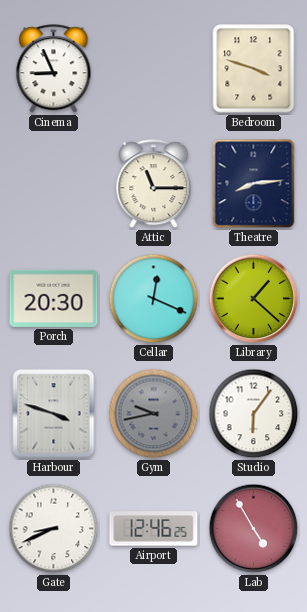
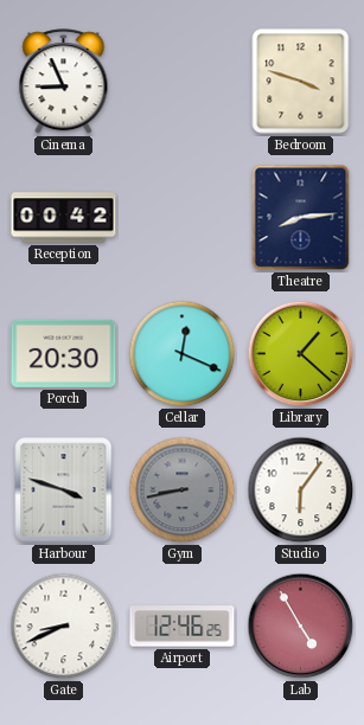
Reception: none -> 00:42 (64, 218)
Attic: 11:15 -> none (154, 184)
Gym: 9:43 -> 8:43 (183, 490)
